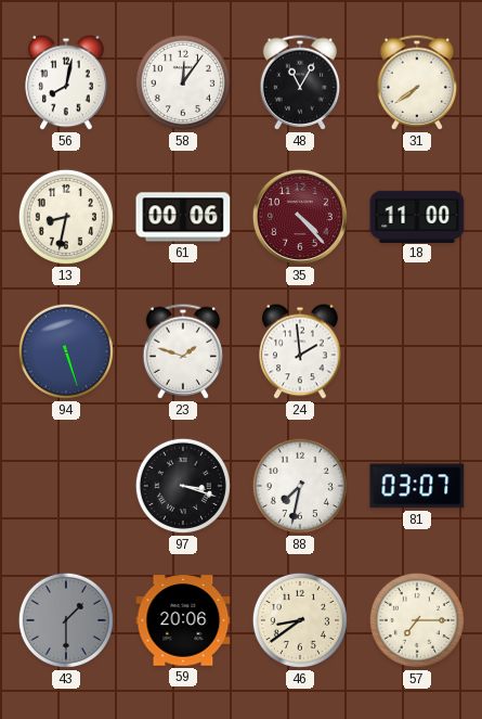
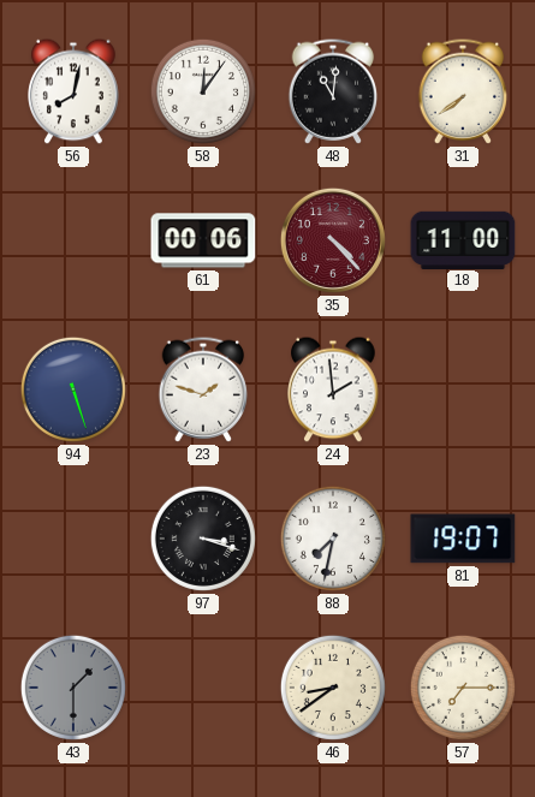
48: 11:05 -> 11:01 (333, 91)
13: 8:32 -> none (66, 217)
81: 03:07 -> 19:07 (463, 539)
59: 20:06 -> none (183, 620)
